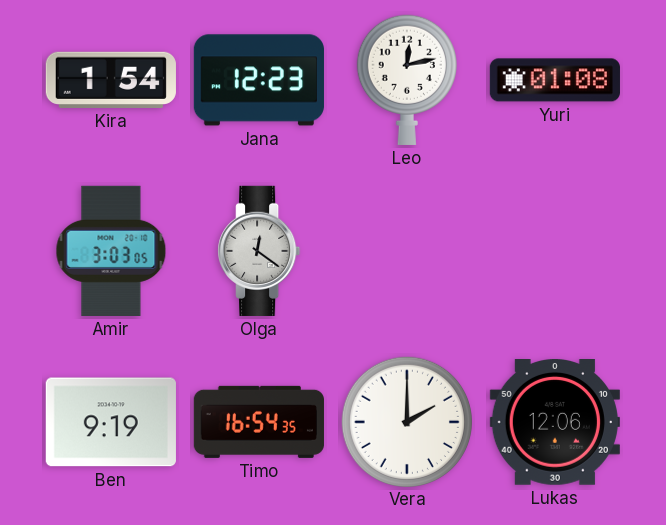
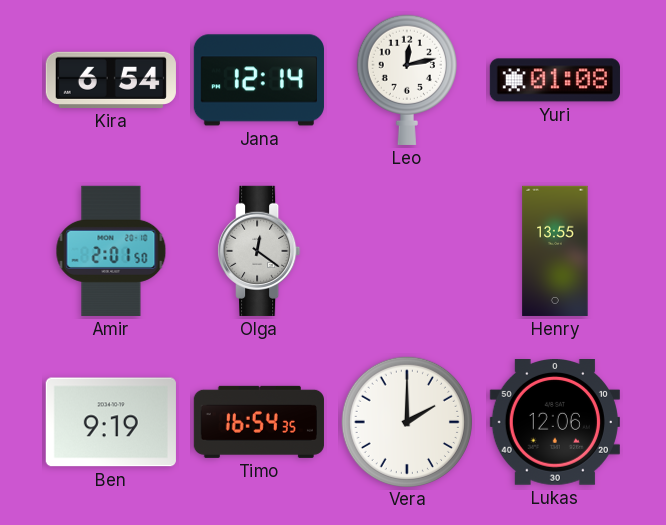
Kira: 1:54 -> 6:54 (111, 80)
Jana: 12:23 -> 12:14 (259, 80)
Amir: 3:03 -> 2:01 (111, 251)
Henry: none -> 13:55 (555, 251)
